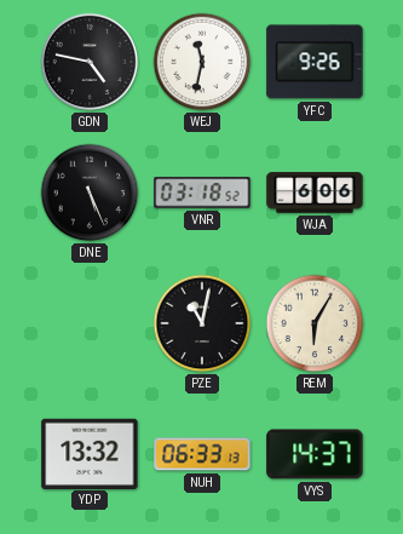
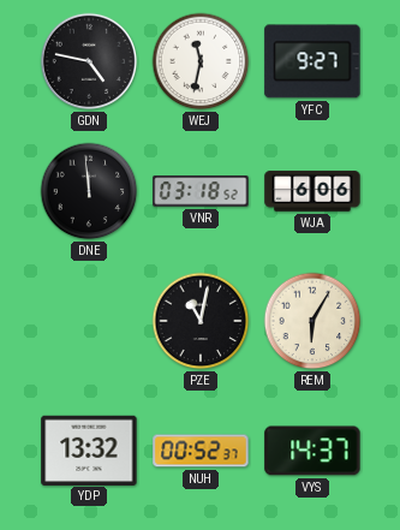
YFC: 9:26 -> 9:27 (312, 61)
DNE: 5:26 -> 11:59 (89, 191)
NUH: 06:33 -> 00:52 (201, 451)
